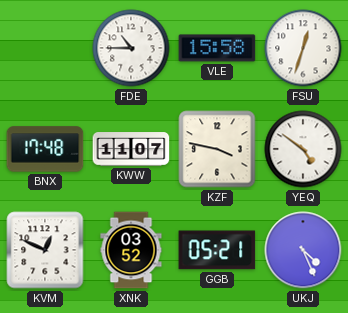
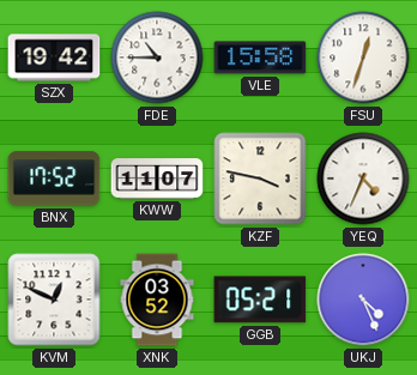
SZX: none -> 19:42 (54, 58)
BNX: 17:48 -> 17:52 (54, 179)
YEQ: 4:51 -> 4:34 (363, 179)
